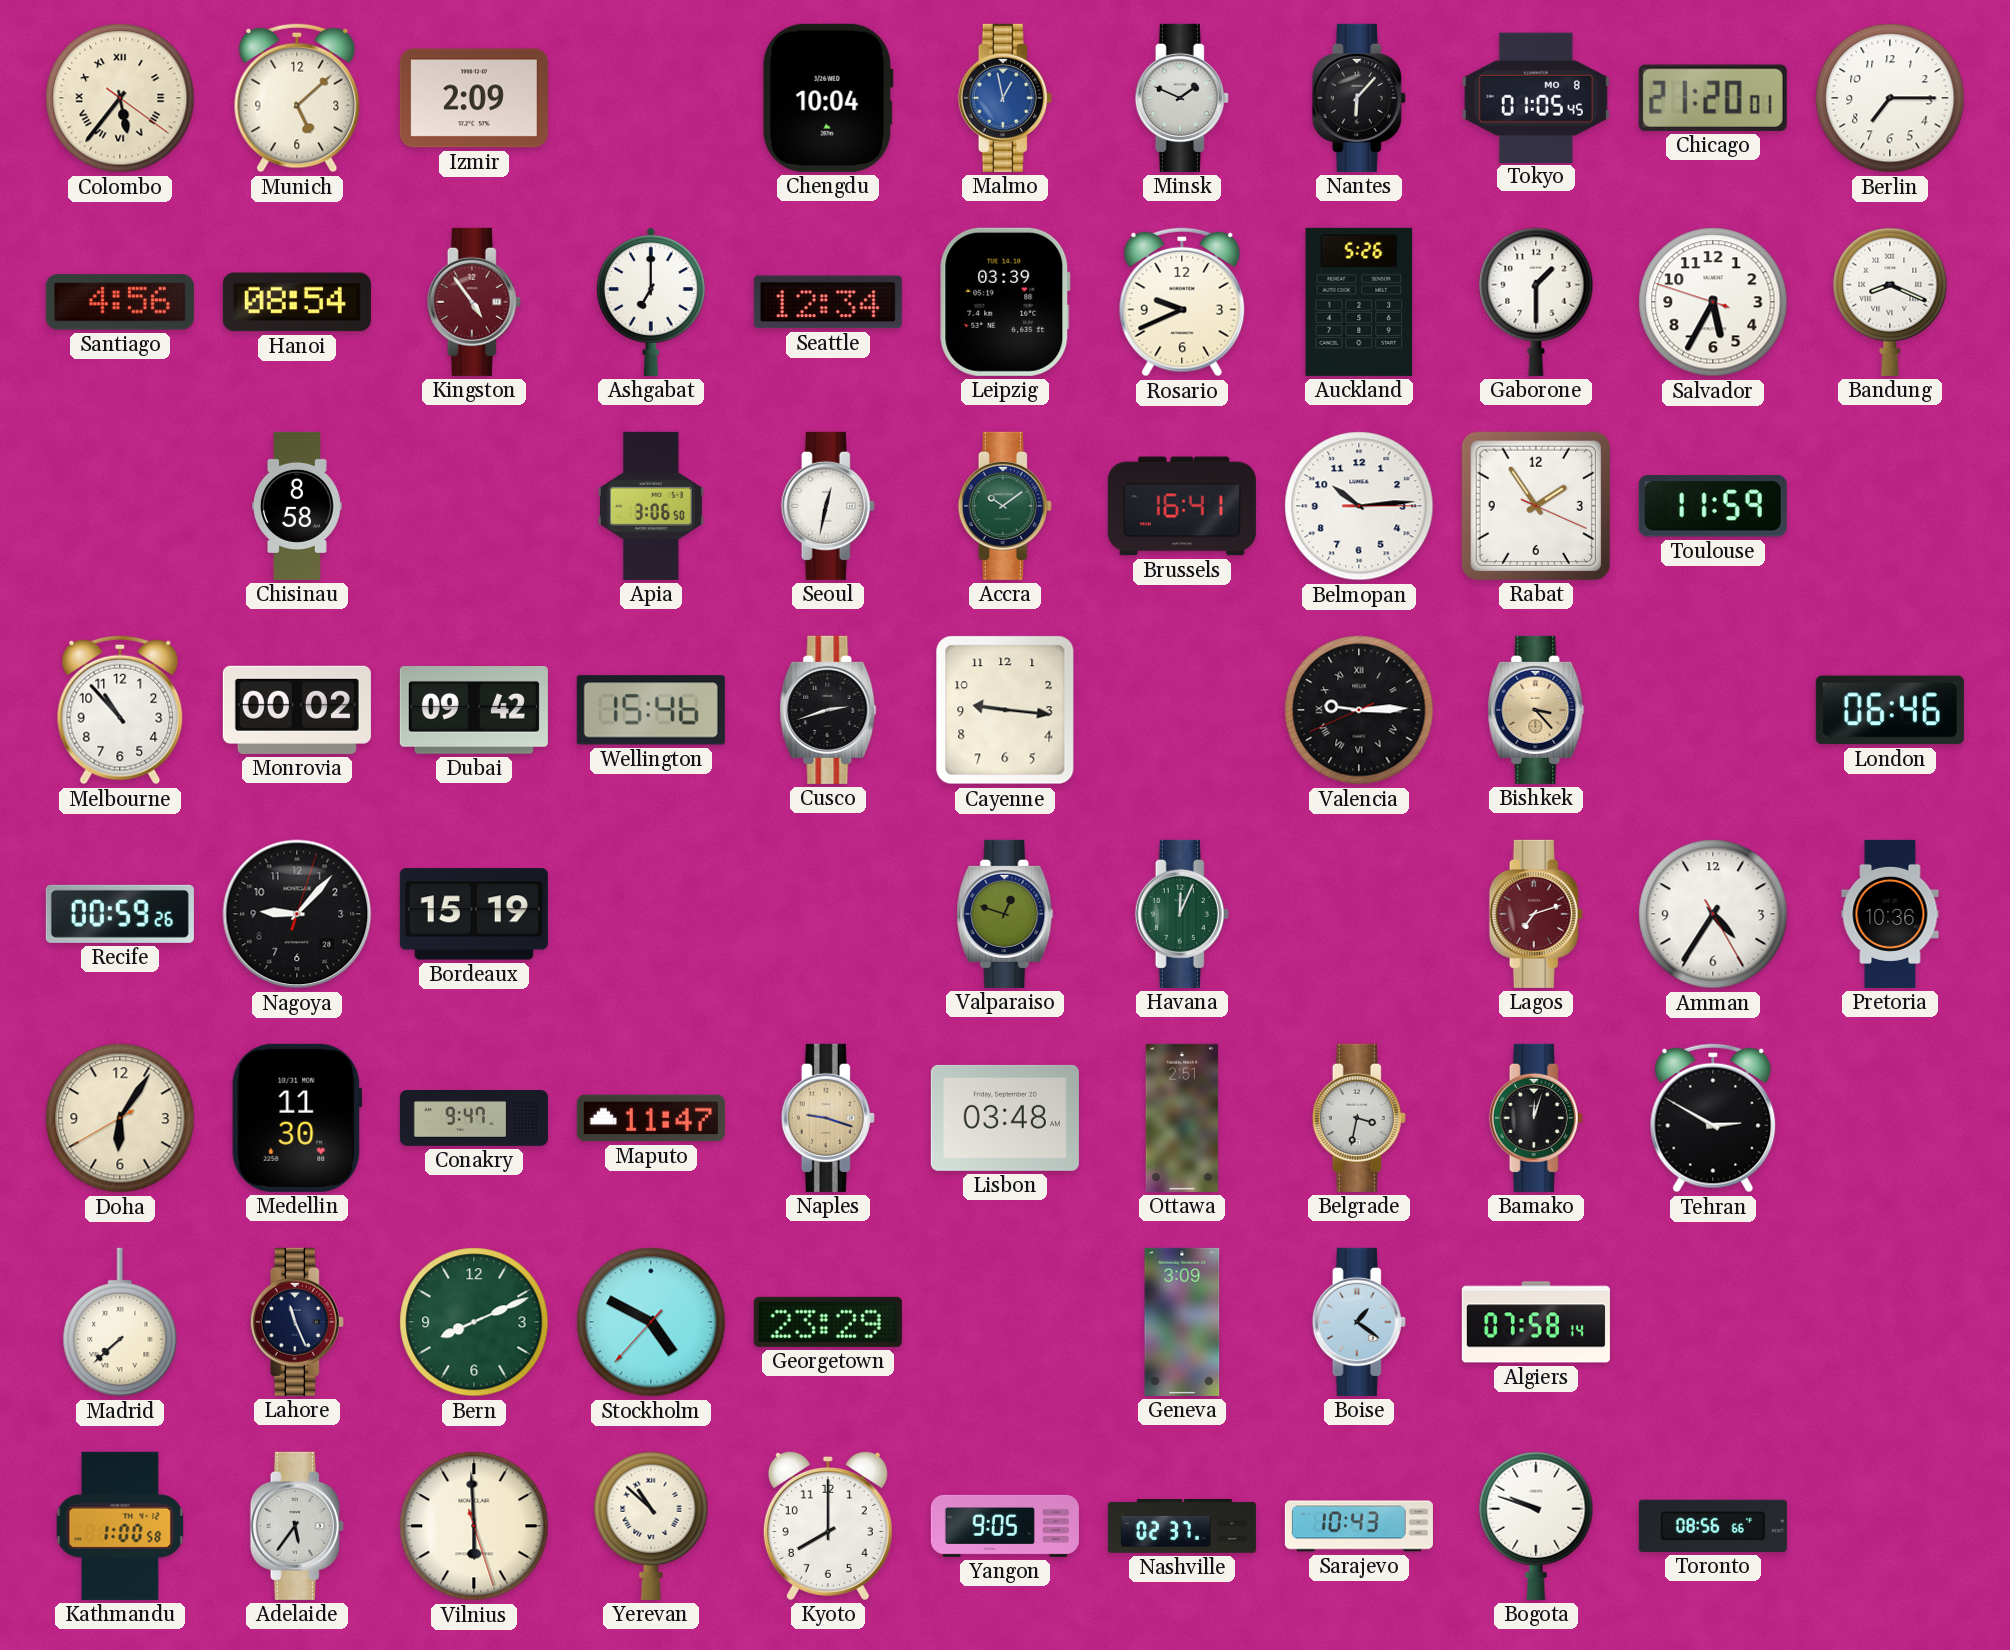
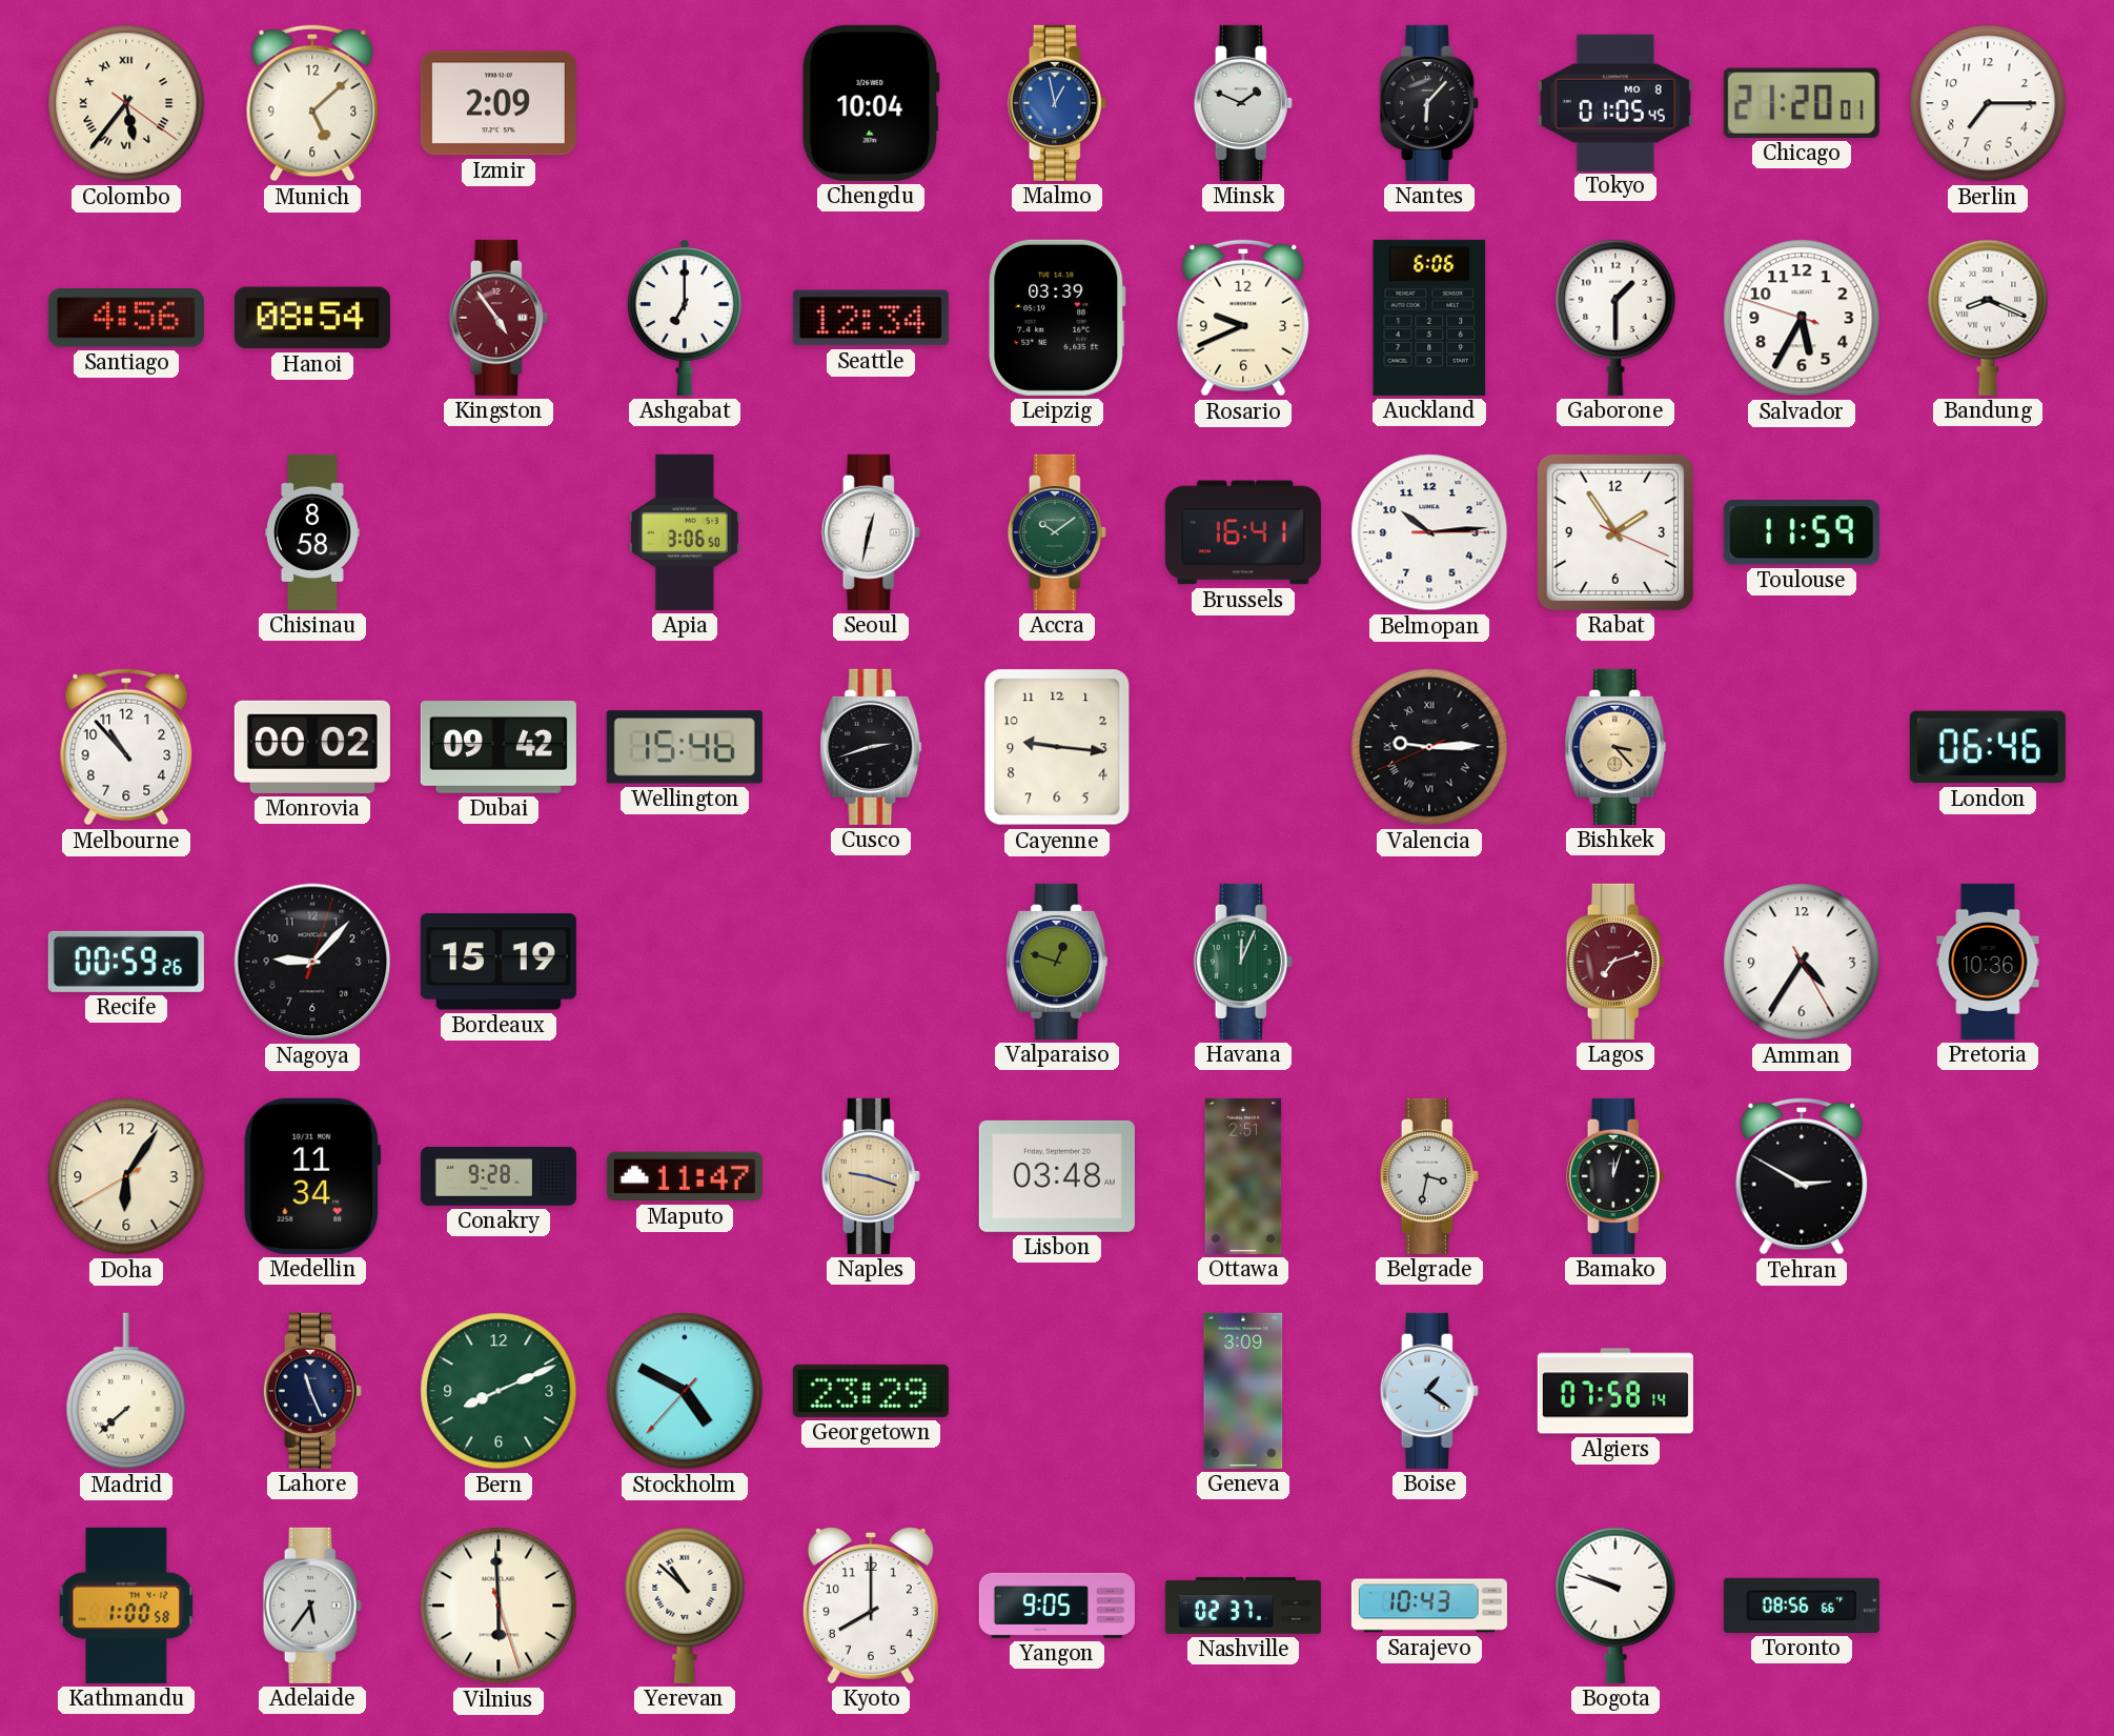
Auckland: 5:26 -> 6:06 (1429, 318)
Medellin: 11:30 -> 11:34 (312, 1176)
Conakry: 9:47 -> 9:28 (499, 1177)
